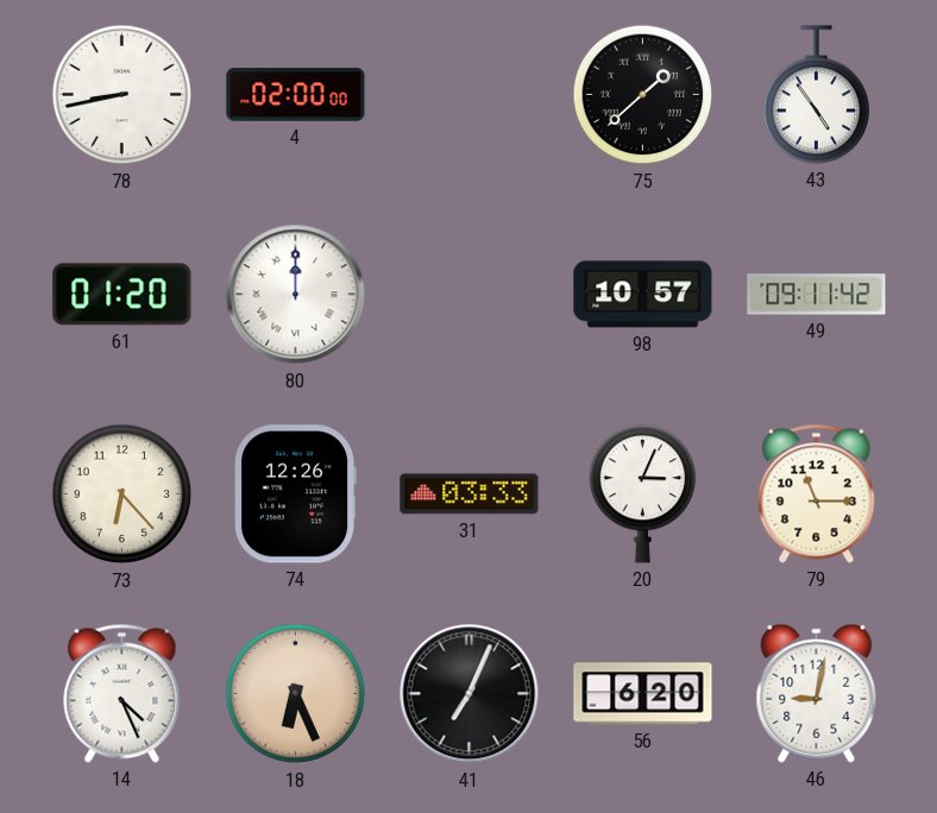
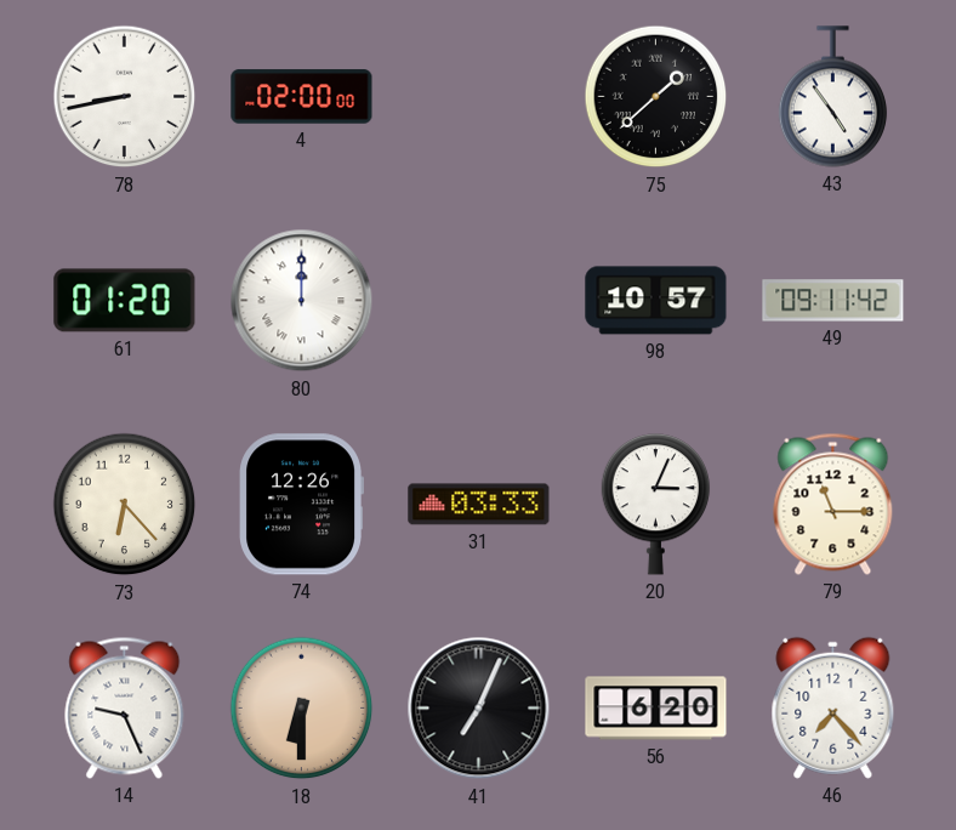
14: 4:26 -> 9:26 (125, 707)
18: 6:26 -> 6:30 (302, 709)
46: 9:02 -> 7:23 (833, 707)
